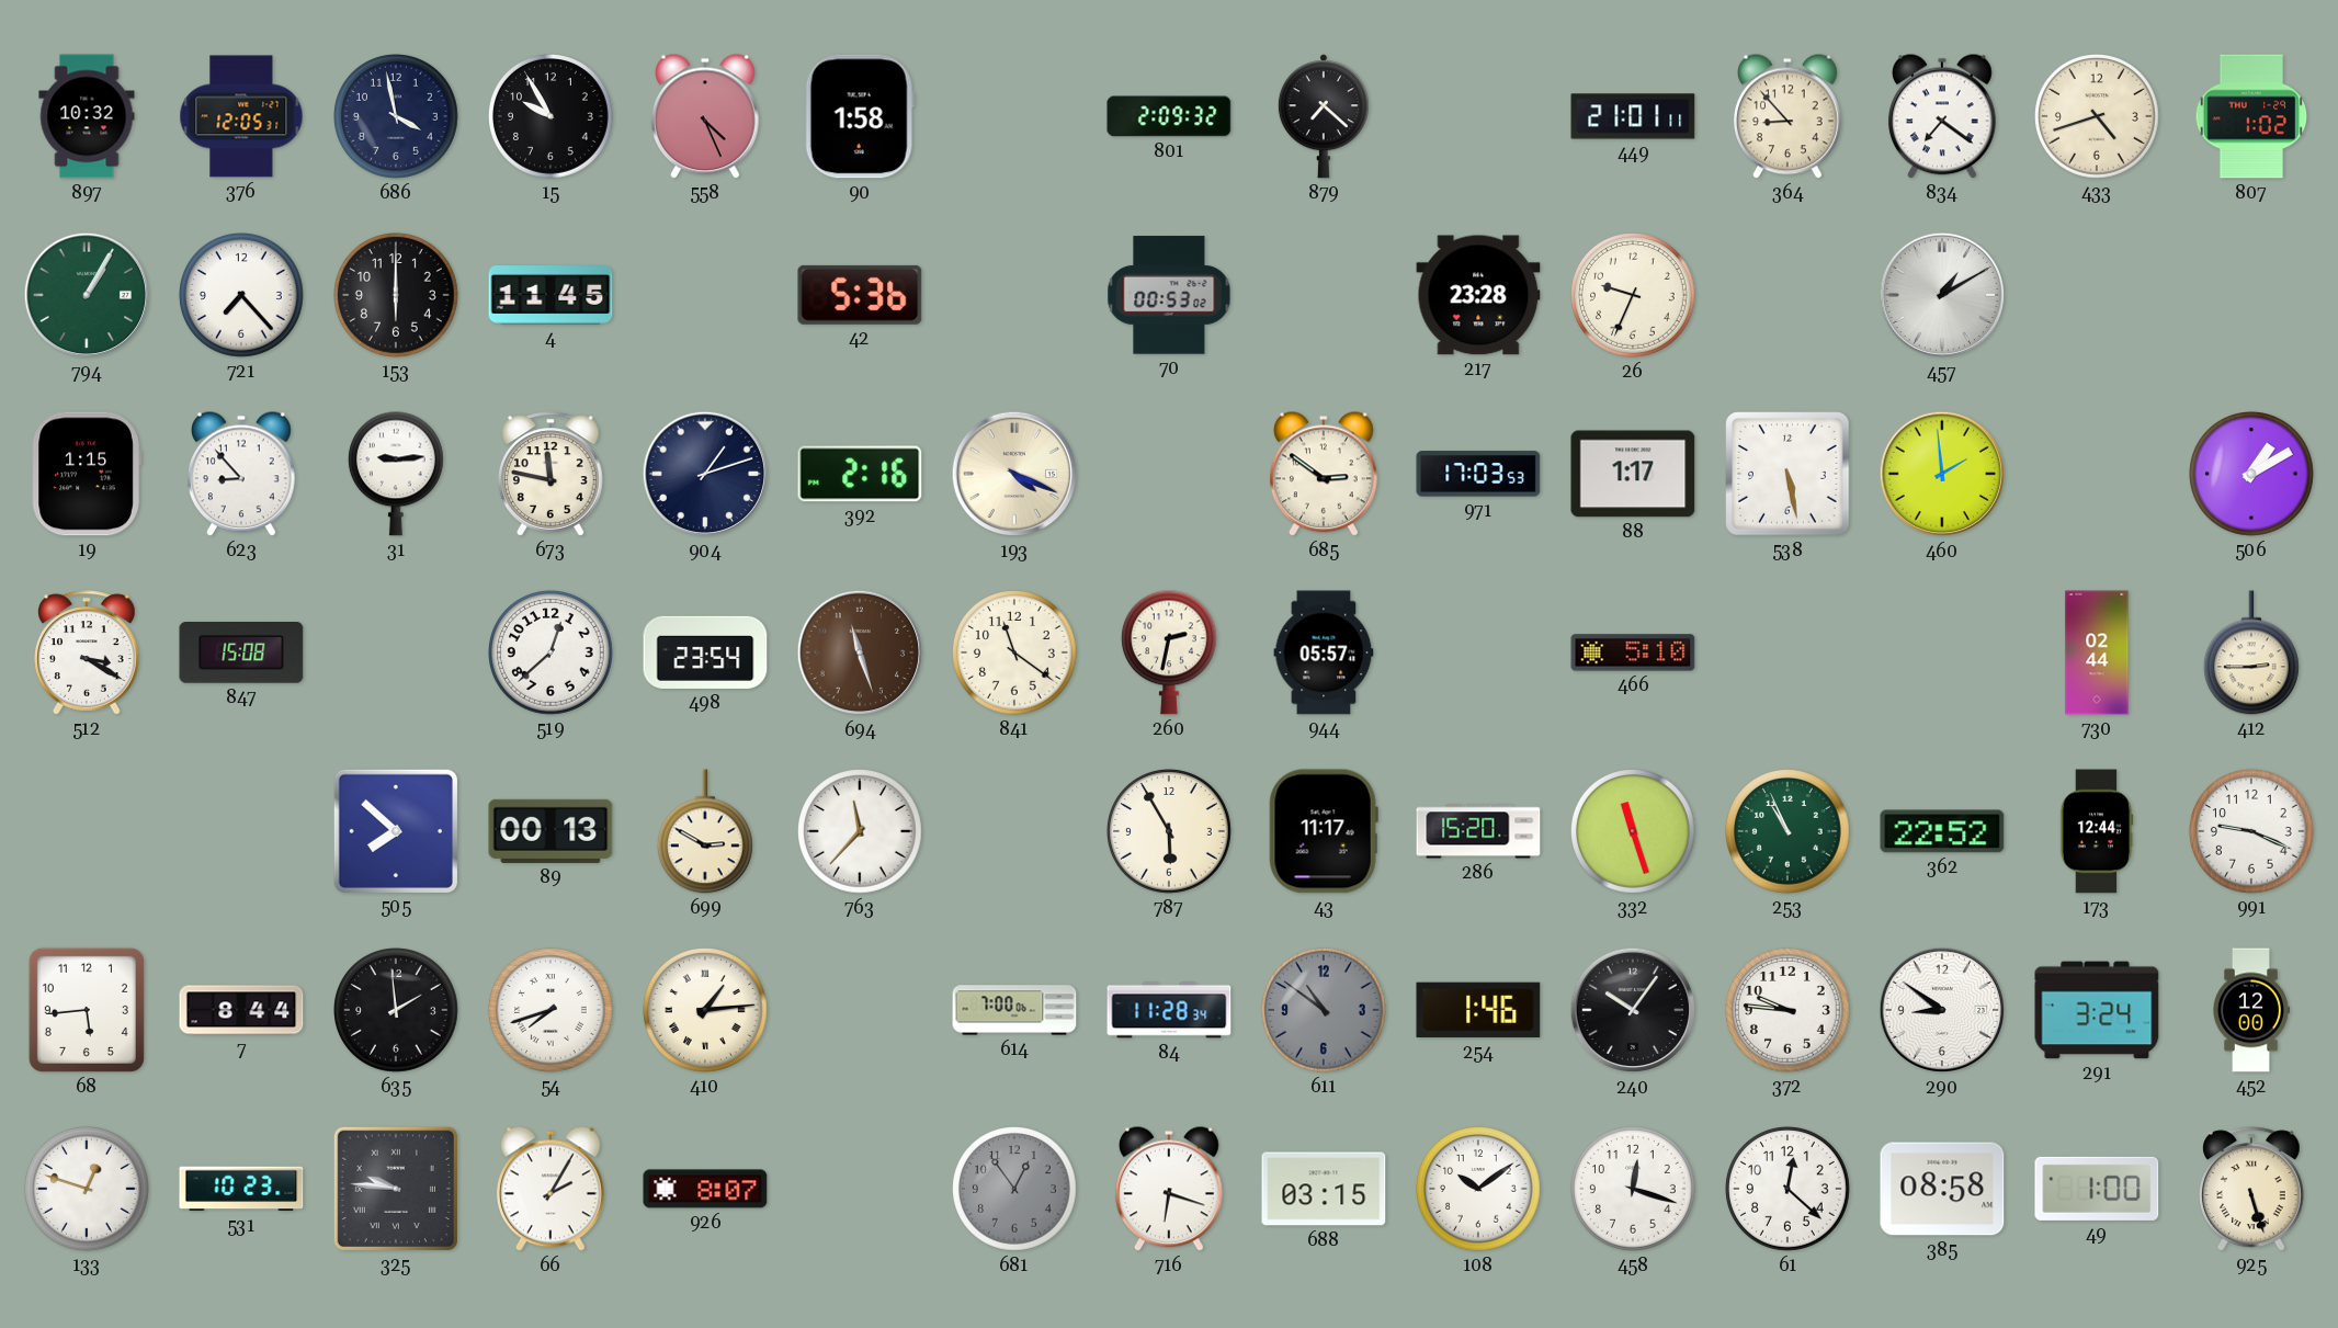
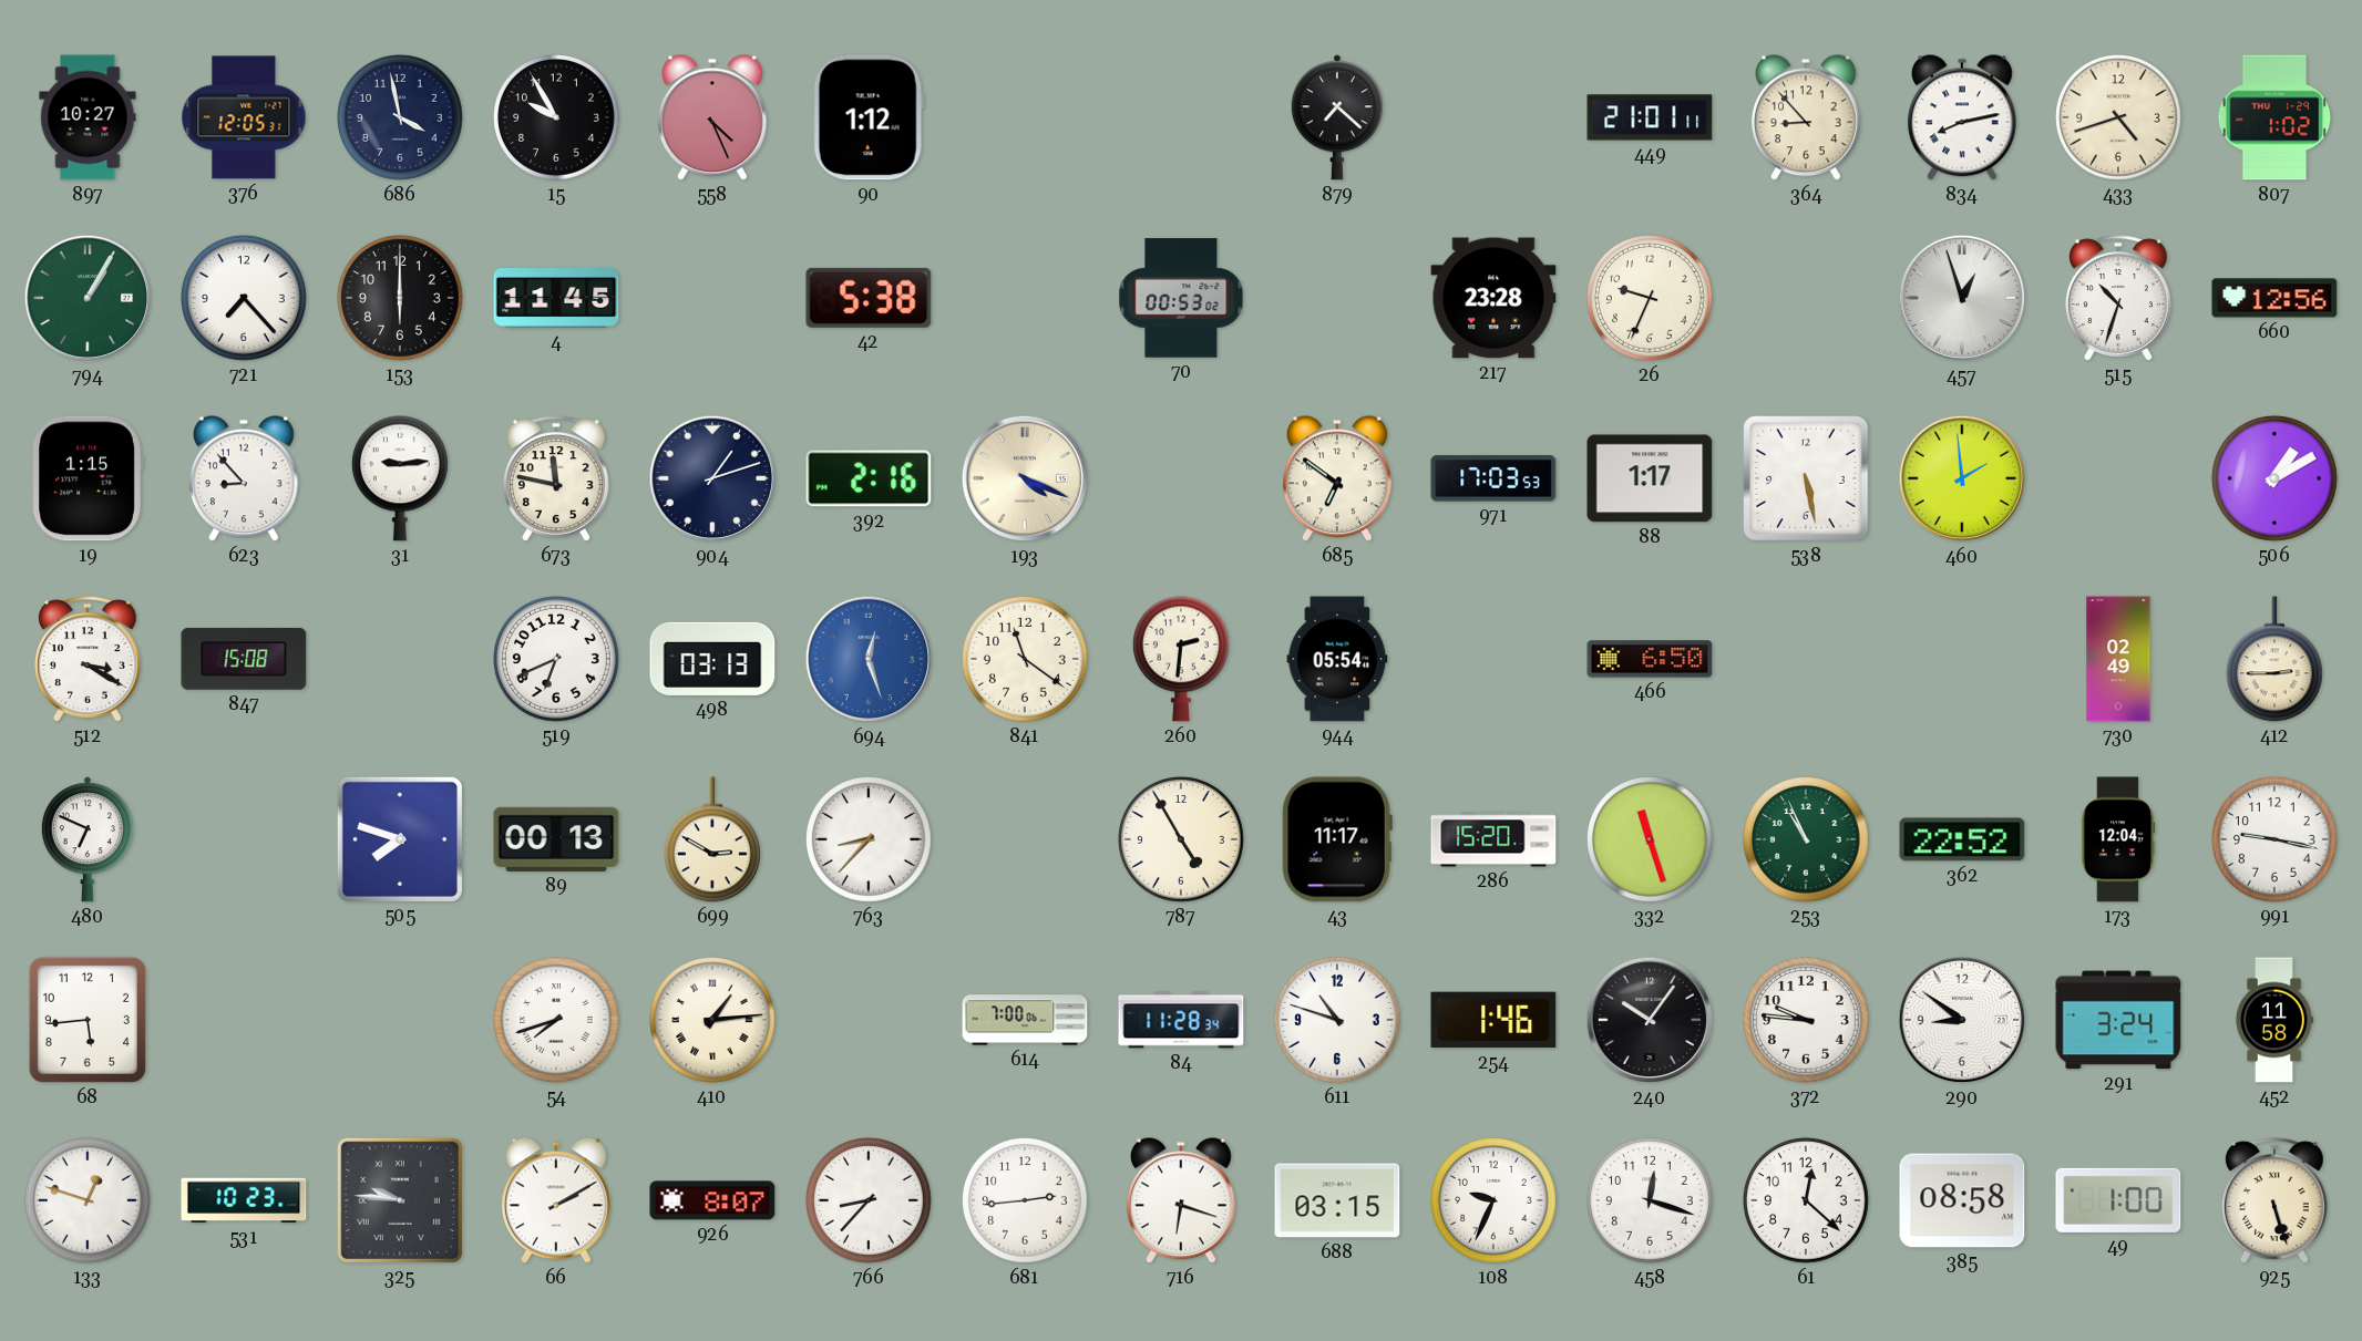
897: 10:32 -> 10:27 (88, 117)
90: 1:58 -> 1:12 (869, 117)
801: 2:09 -> none (1169, 116)
834: 7:21 -> 8:13 (1962, 117)
42: 5:36 -> 5:38 (869, 298)
457: 1:10 -> 12:57 (1962, 298)
515: none -> 10:33 (2119, 298)
660: none -> 12:56 (2274, 298)
685: 2:51 -> 6:51 (1337, 478)
519: 12:38 -> 6:41 (557, 660)
498: 23:54 -> 03:13 (712, 659)
694: 11:27 -> 12:27 (869, 659)
694 dial: brown -> blue (869, 659)
260: 2:32 -> 2:31 (1181, 659)
944: 05:57 -> 05:54 (1337, 659)
466: 5:10 -> 6:50 (1650, 659)
730: 02:44 -> 02:49 (2118, 659)
480: none -> 6:49 (88, 839)
505: 7:52 -> 7:48 (400, 839)
763: 11:37 -> 8:37 (870, 840)
787: 5:55 -> 4:55 (1182, 840)
173: 12:44 -> 12:04 (2118, 839)
991: 9:19 -> 9:17 (2276, 840)
7: 8:44 -> none (241, 1010)
635: 1:59 -> none (397, 1011)
611: 10:51 -> 10:48 (1338, 1021)
611 dial: grey -> white (1338, 1021)
452: 12:00 -> 11:58 (2274, 1020)
66: 2:05 -> 2:10 (556, 1200)
766: none -> 8:37 (870, 1201)
681: 12:54 -> 2:44 (1026, 1201)
681 dial: grey -> white (1026, 1201)
108: 10:09 -> 9:34 (1495, 1201)
